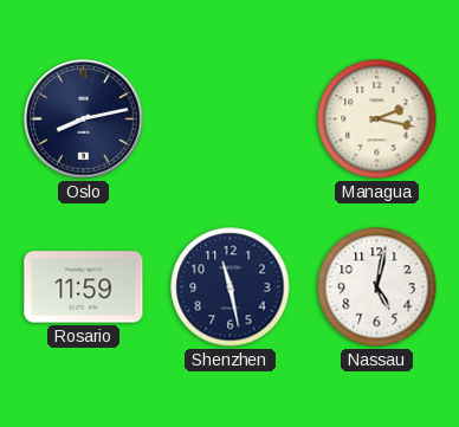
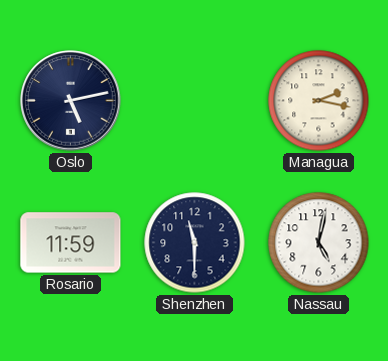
Oslo: 8:13 -> 5:13 (71, 101)
Shenzhen: 11:28 -> 11:30 (195, 243)
